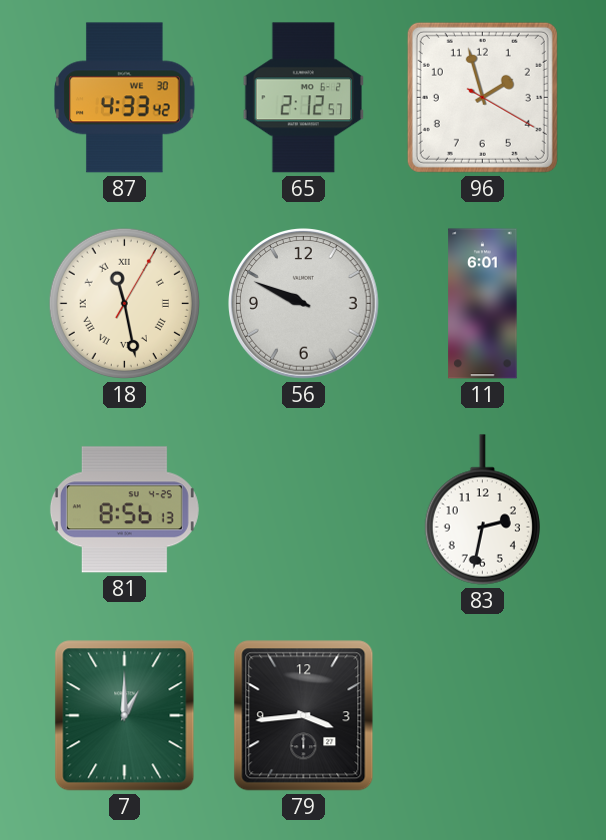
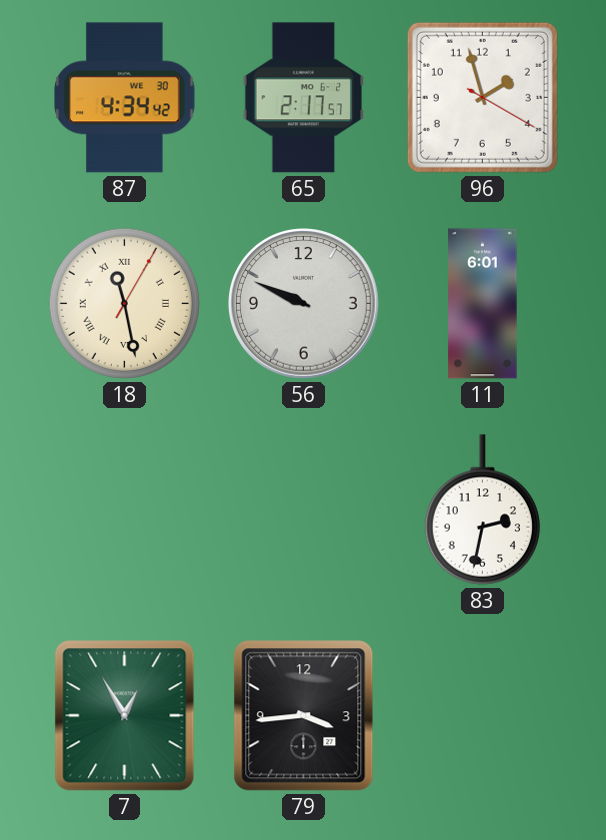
87: 4:33 -> 4:34 (125, 98)
65: 2:12 -> 2:17 (304, 98)
81: 8:56 -> none (124, 510)
7: 1:00 -> 12:55 (125, 716)
